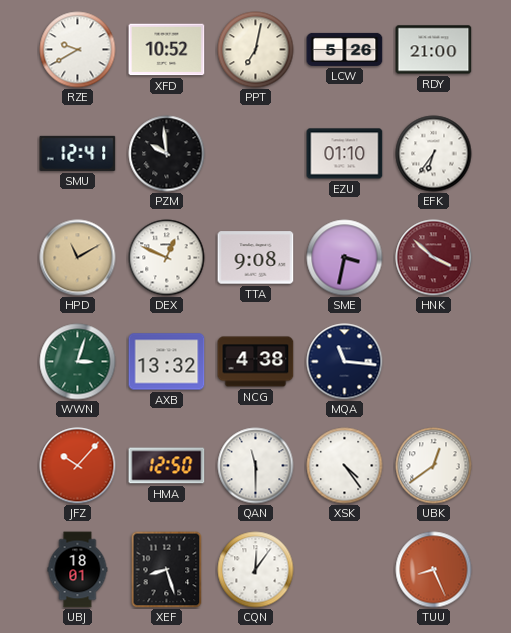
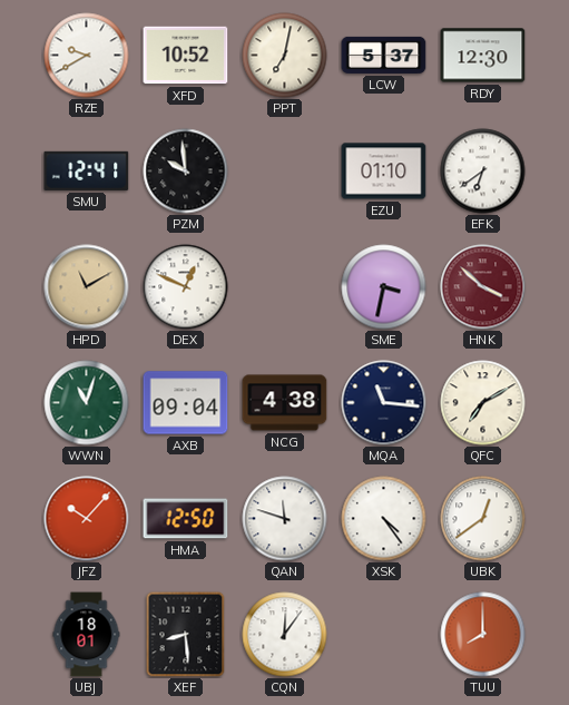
LCW: 5:26 -> 5:37 (384, 55)
RDY: 21:00 -> 12:30 (483, 56)
EFK: 6:36 -> 6:39 (483, 172)
TTA: 9:08 -> none (256, 258)
WWN: 3:03 -> 11:03 (87, 403)
AXB: 13:32 -> 09:04 (186, 403)
QFC: none -> 7:10 (483, 403)
QAN: 11:30 -> 11:48 (285, 519)
XEF: 8:27 -> 8:29 (186, 634)
TUU: 8:26 -> 8:00 (483, 635)
